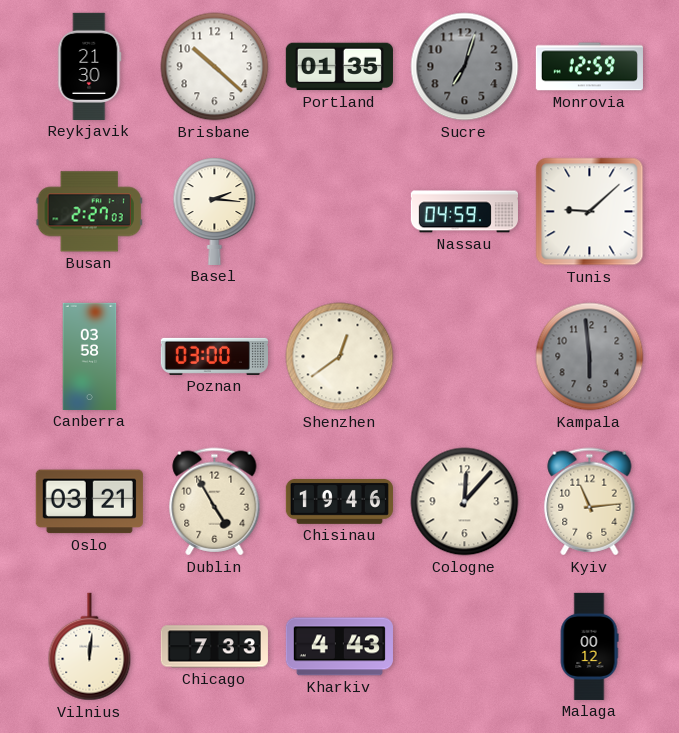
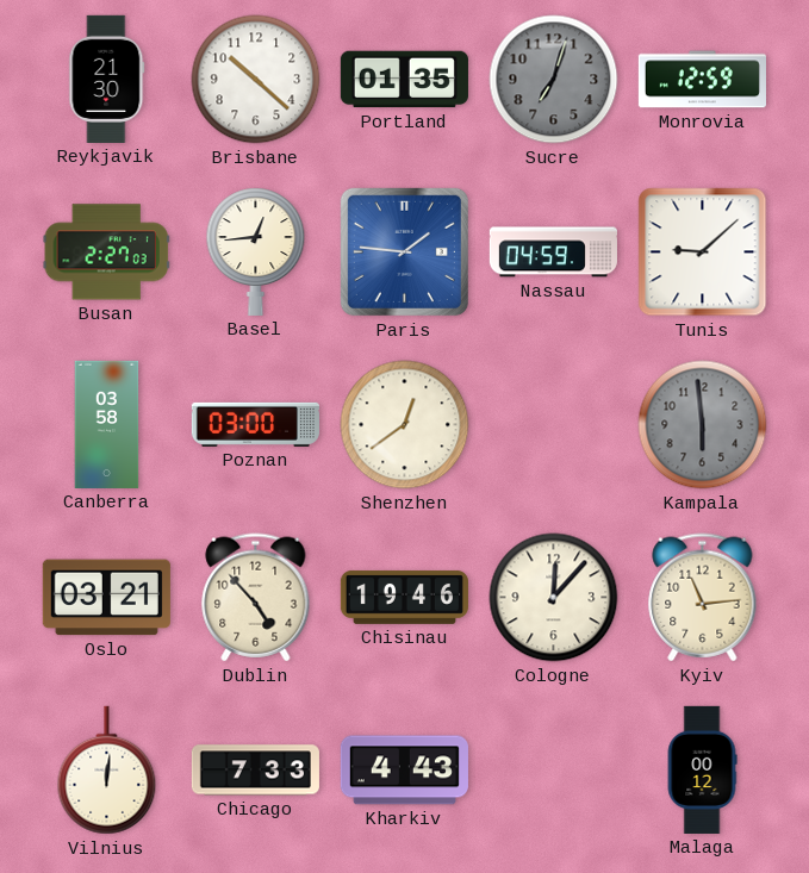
Basel: 2:16 -> 12:44 (256, 251)
Paris: none -> 1:46 (404, 251)
Dublin: 4:55 -> 4:53 (256, 598)
